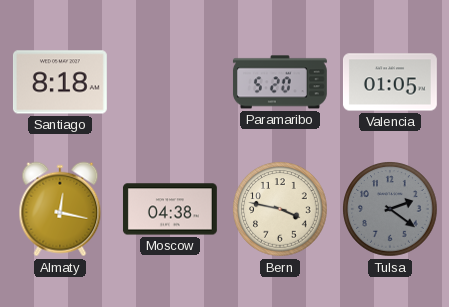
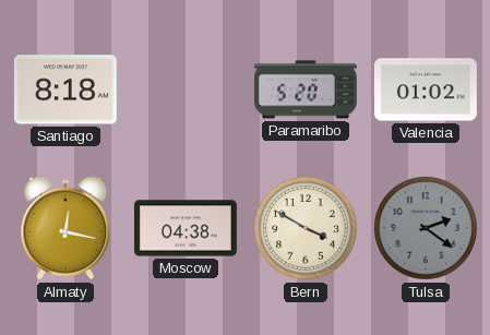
Valencia: 01:05 -> 01:02 (426, 89)
Bern: 3:47 -> 3:50 (306, 228)
